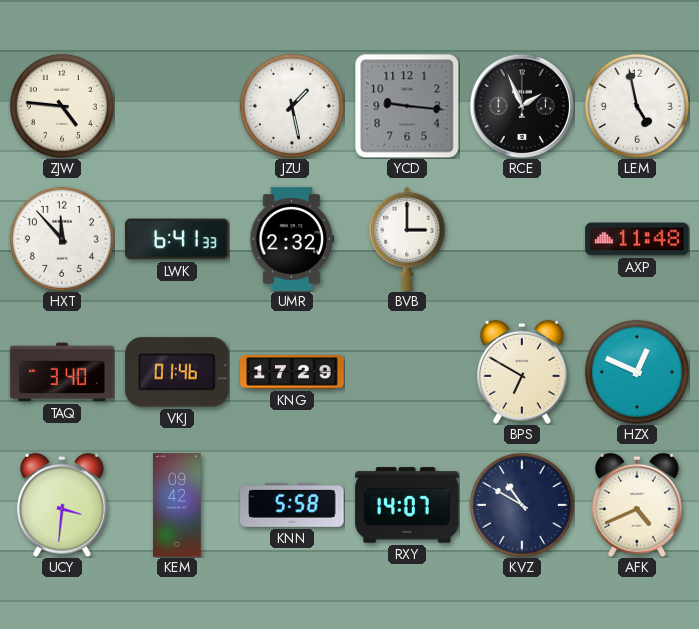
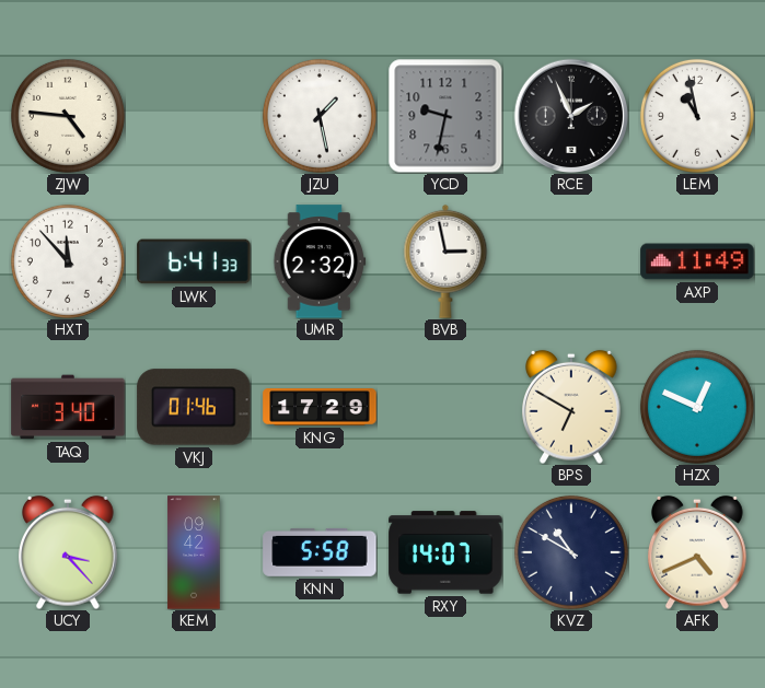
YCD: 9:16 -> 9:32 (445, 116)
LEM: 4:58 -> 10:58 (697, 116)
BVB: 3:00 -> 2:58 (445, 261)
AXP: 11:48 -> 11:49 (697, 261)
UCY: 3:31 -> 3:23 (69, 552)
